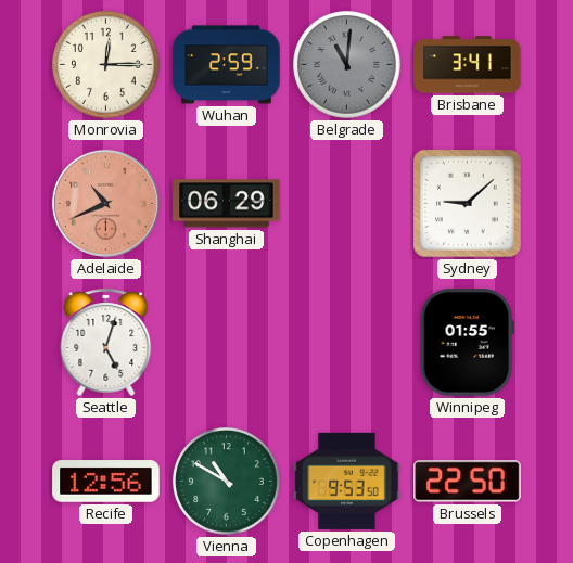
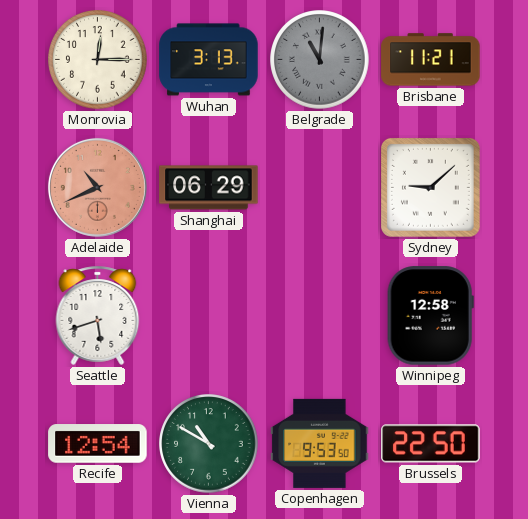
Wuhan: 2:59 -> 3:13 (209, 60)
Brisbane: 3:41 -> 11:21 (431, 60)
Seattle: 5:03 -> 5:42 (98, 315)
Winnipeg: 01:55 -> 12:58 (430, 316)
Recife: 12:56 -> 12:54 (98, 444)
